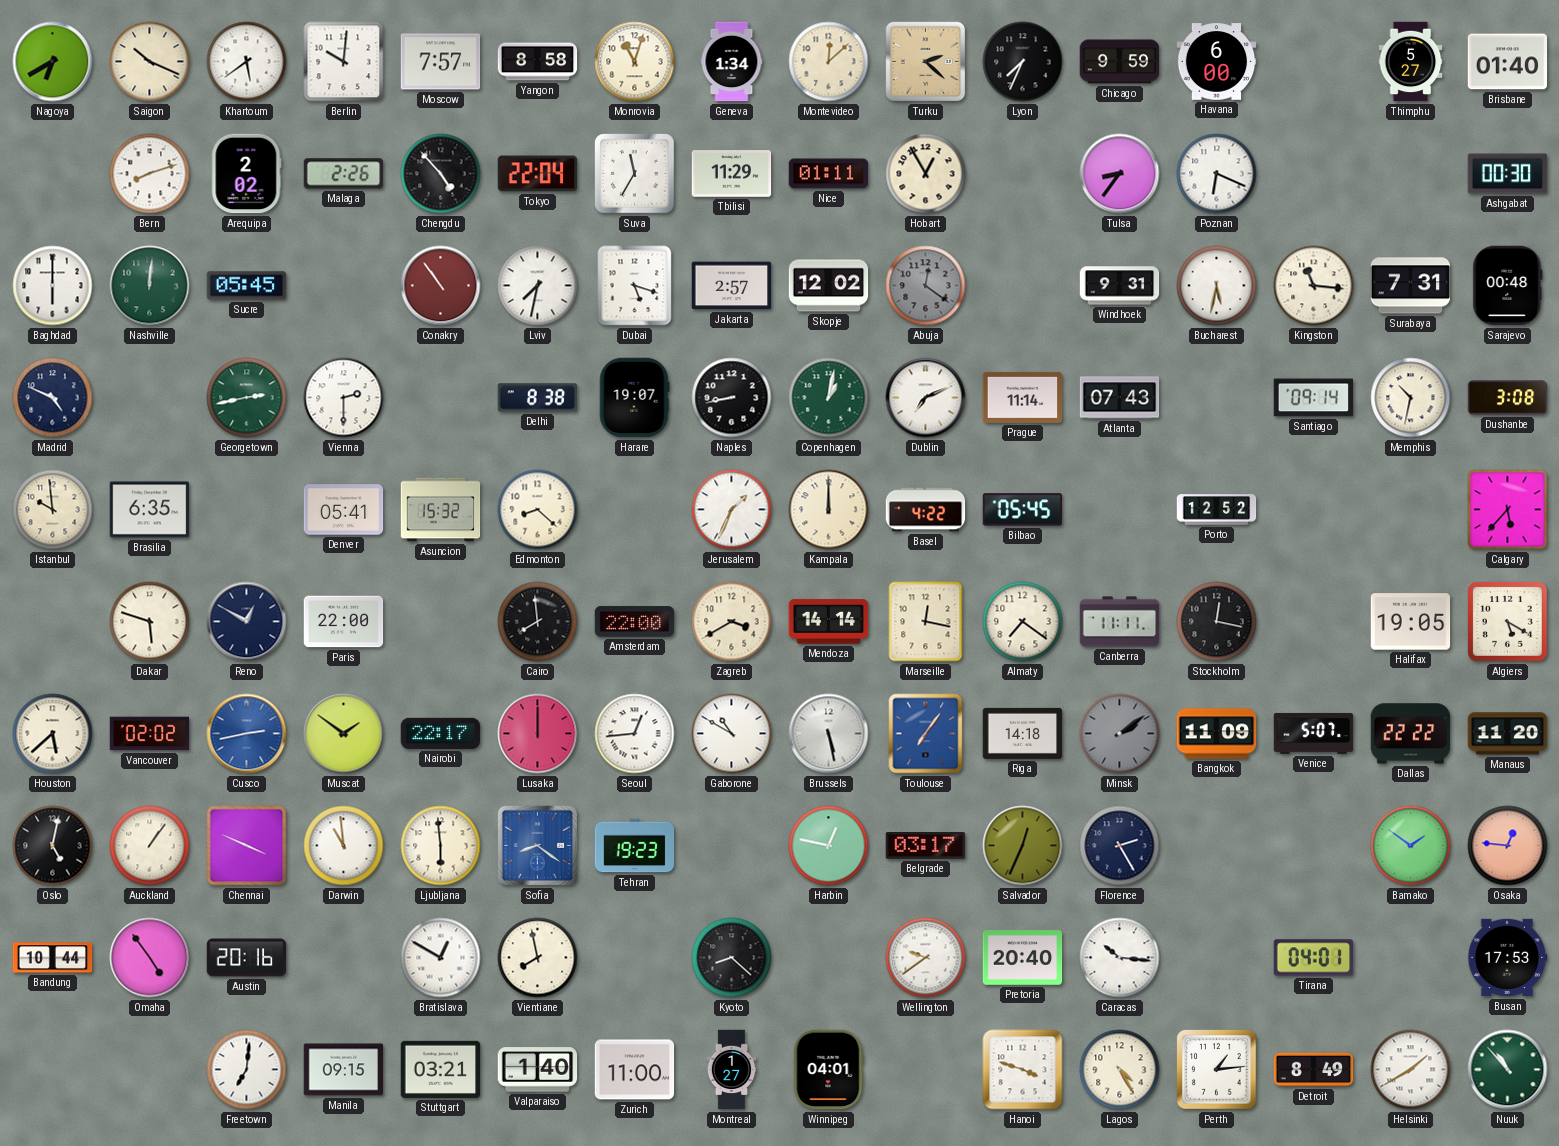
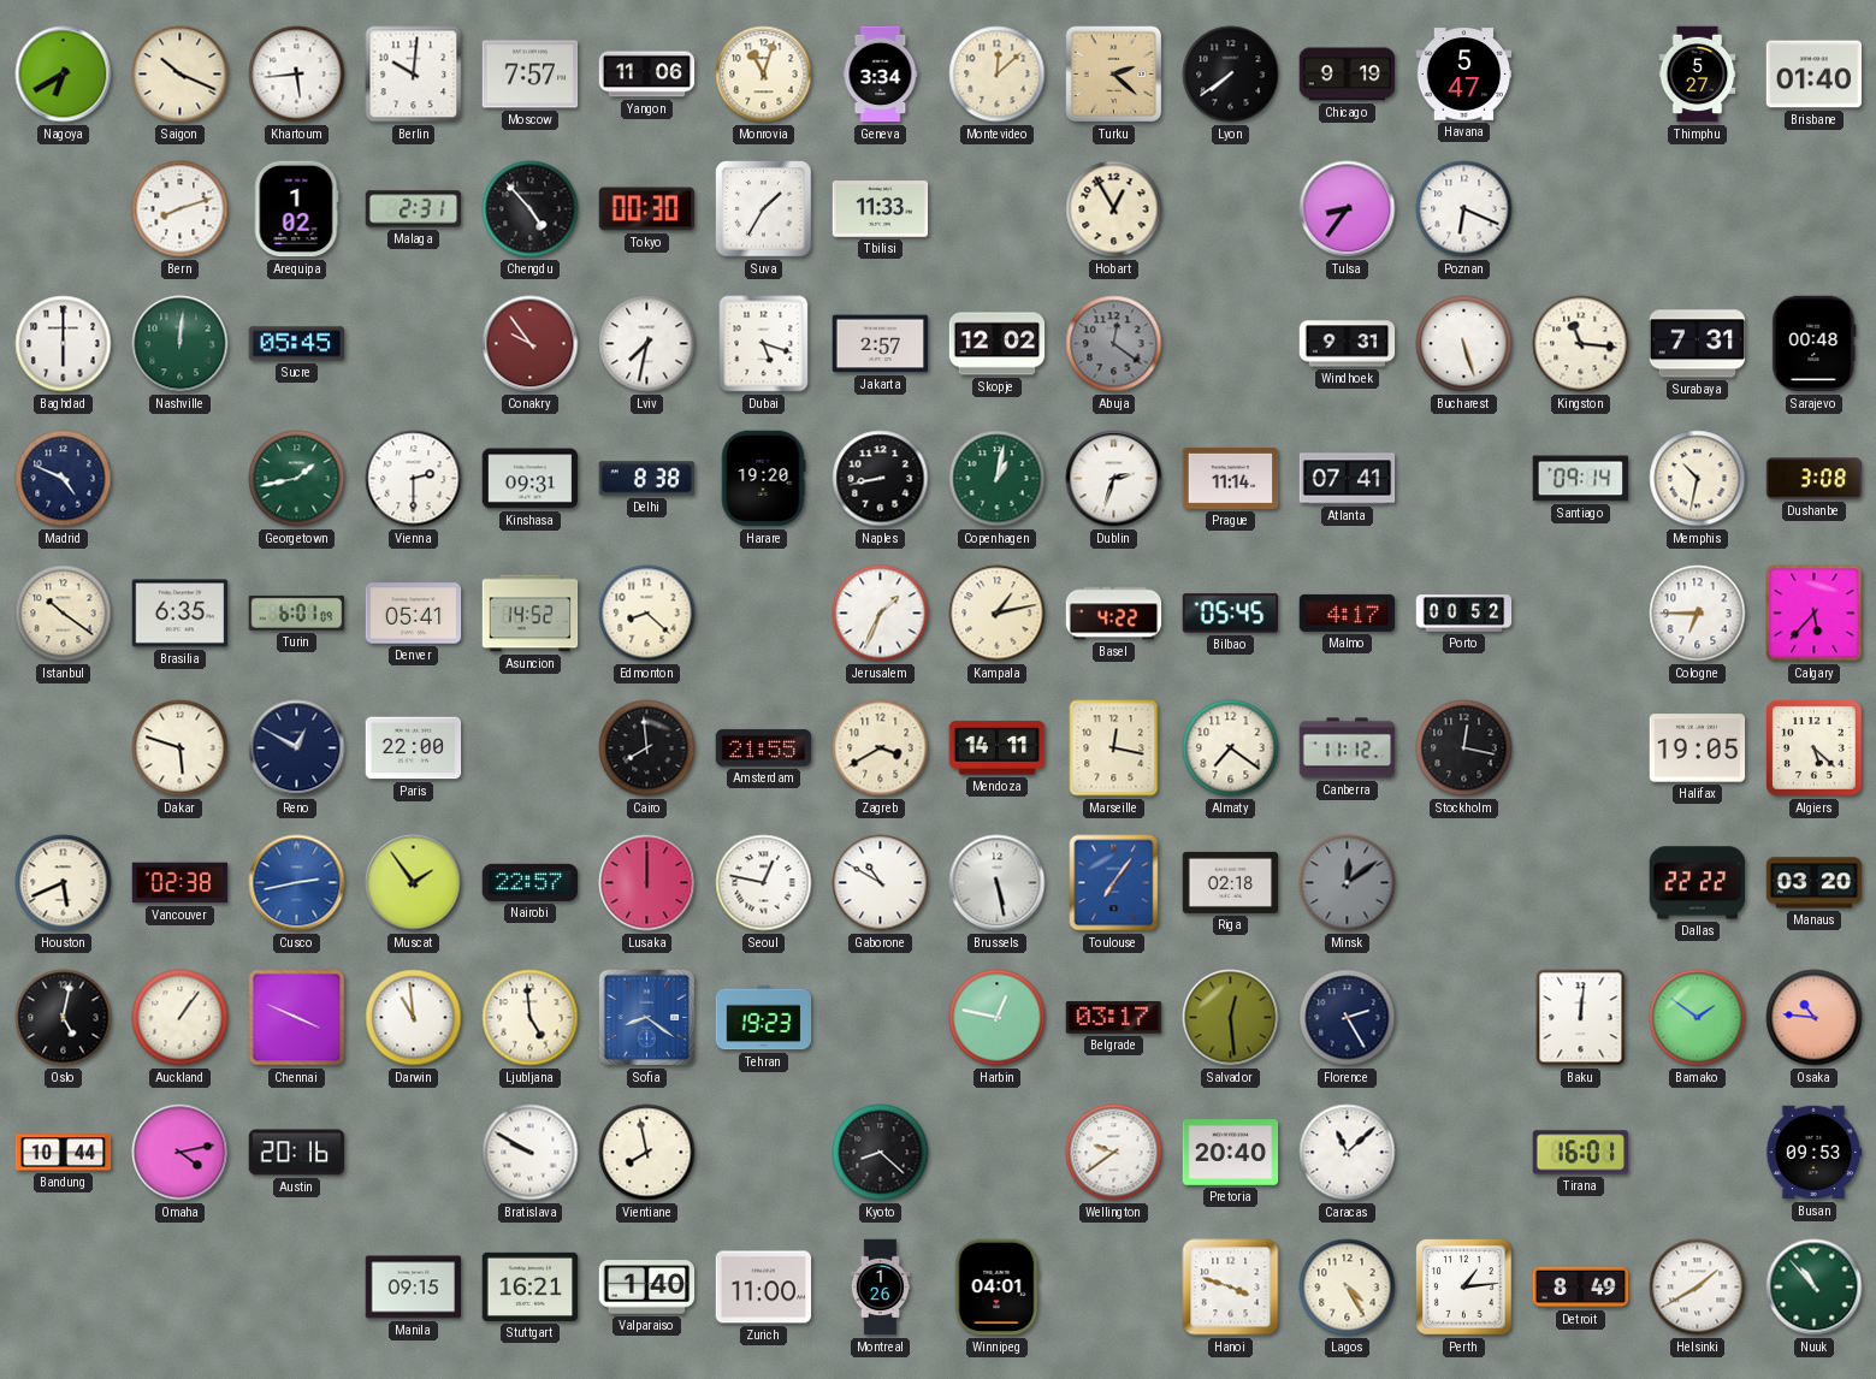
Khartoum: 5:39 -> 5:44 (297, 75)
Yangon: 8:58 -> 11:06 (647, 75)
Geneva: 1:34 -> 3:34 (881, 75)
Lyon: 7:34 -> 7:39 (1231, 75)
Chicago: 9:59 -> 9:19 (1348, 75)
Havana: 6:00 -> 5:47 (1464, 75)
Arequipa: 2:02 -> 1:02 (296, 209)
Malaga: 2:26 -> 2:31 (414, 209)
Tokyo: 22:04 -> 00:30 (647, 209)
Suva: 11:35 -> 1:35 (764, 209)
Tbilisi: 11:29 -> 11:33 (881, 209)
Nice: 01:11 -> none (829, 174)
Ashgabat: 00:30 -> none (1508, 174)
Conakry: 10:54 -> 9:54 (531, 344)
Bucharest: 5:32 -> 5:27 (1464, 344)
Georgetown: 2:43 -> 1:43 (297, 479)
Kinshasa: none -> 09:31 (531, 479)
Harare: 19:07 -> 19:20 (763, 479)
Dublin: 7:11 -> 2:33 (1114, 479)
Atlanta: 07:43 -> 07:41 (1348, 479)
Istanbul: 9:59 -> 10:21 (64, 614)
Turin: none -> 6:01 (297, 612)
Asuncion: 15:32 -> 14:52 (531, 614)
Kampala: 12:00 -> 1:13 (998, 614)
Malmo: none -> 4:17 (1348, 612)
Porto: 12:52 -> 00:52 (1464, 614)
Cologne: none -> 6:45 (1698, 614)
Amsterdam: 22:00 -> 21:55 (764, 748)
Mendoza: 14:14 -> 14:11 (998, 748)
Canberra: 11:11 -> 11:12 (1348, 748)
Algiers: 5:20 -> 5:22 (1815, 748)
Houston: 5:38 -> 5:41 (64, 883)
Vancouver: 02:02 -> 02:38 (181, 883)
Muscat: 1:51 -> 1:54 (414, 883)
Nairobi: 22:17 -> 22:57 (531, 882)
Seoul: 12:44 -> 12:47 (764, 883)
Riga: 14:18 -> 02:18 (1231, 882)
Minsk: 2:09 -> 12:09 (1348, 883)
Bangkok: 11:09 -> none (1217, 734)
Venice: 5:07 -> none (1314, 733)
Manaus: 11:20 -> 03:20 (1815, 883)
Ljubljana: 5:59 -> 4:59 (531, 1018)
Salvador: 12:34 -> 12:29 (1231, 1018)
Baku: none -> 12:01 (1581, 1018)
Osaka: 12:46 -> 10:46 (1815, 1018)
Omaha: 4:54 -> 4:13 (181, 1153)
Bratislava: 12:50 -> 9:50 (531, 1153)
Caracas: 10:16 -> 11:08 (1348, 1153)
Tirana: 04:01 -> 16:01 (1581, 1153)
Busan: 17:53 -> 09:53 (1813, 1153)
Freetown: 7:01 -> none (247, 1070)
Stuttgart: 03:21 -> 16:21 (531, 1286)
Montreal: 1:27 -> 1:26 (881, 1288)
